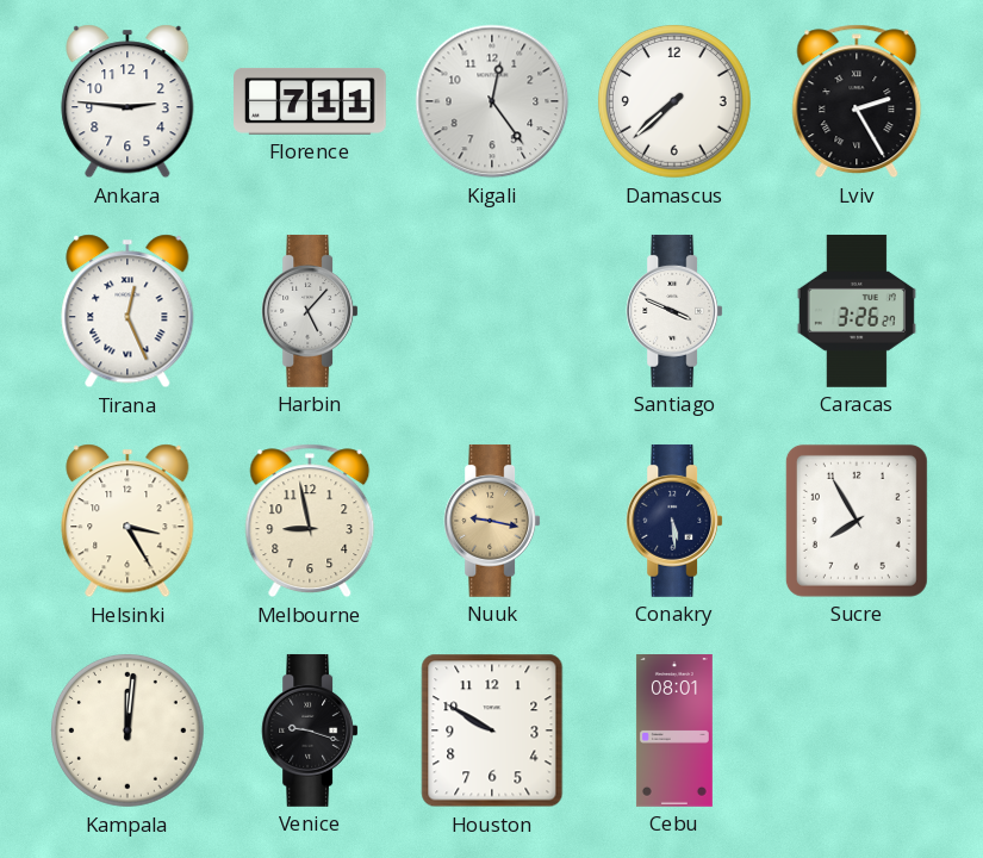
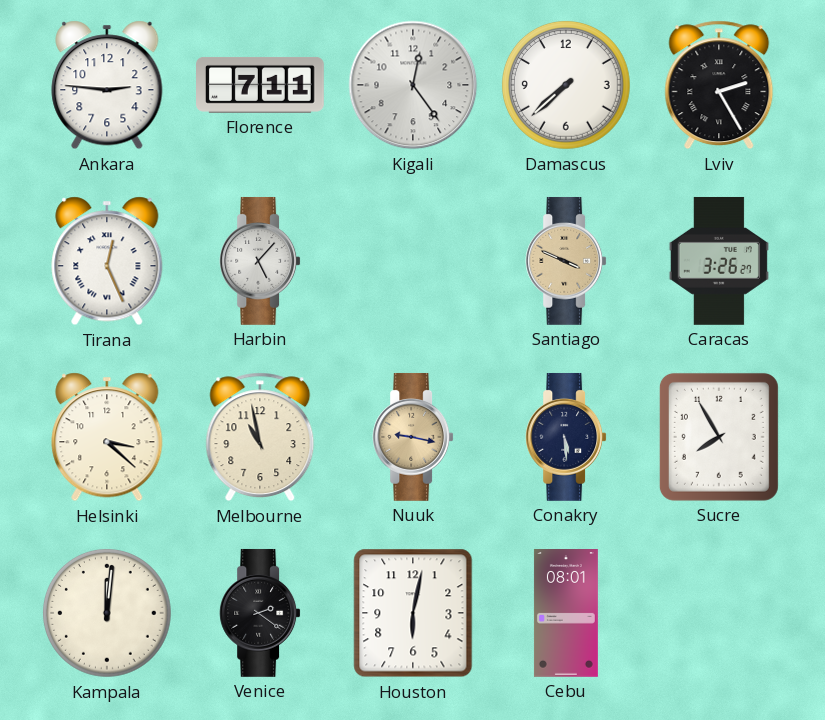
Santiago dial: white -> champagne (566, 261)
Helsinki: 3:25 -> 3:22 (107, 437)
Melbourne: 8:58 -> 10:58 (260, 437)
Venice: 9:18 -> 2:21 (260, 613)
Houston: 9:50 -> 6:02 (413, 613)
